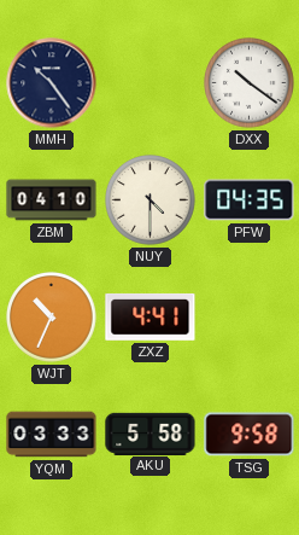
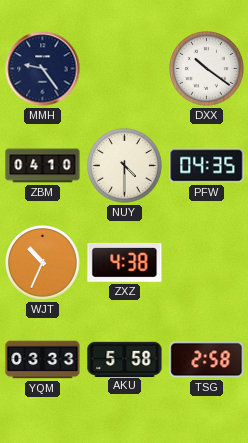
MMH: 10:24 -> 9:24 (43, 69)
ZXZ: 4:41 -> 4:38 (125, 263)
TSG: 9:58 -> 2:58 (207, 360)
